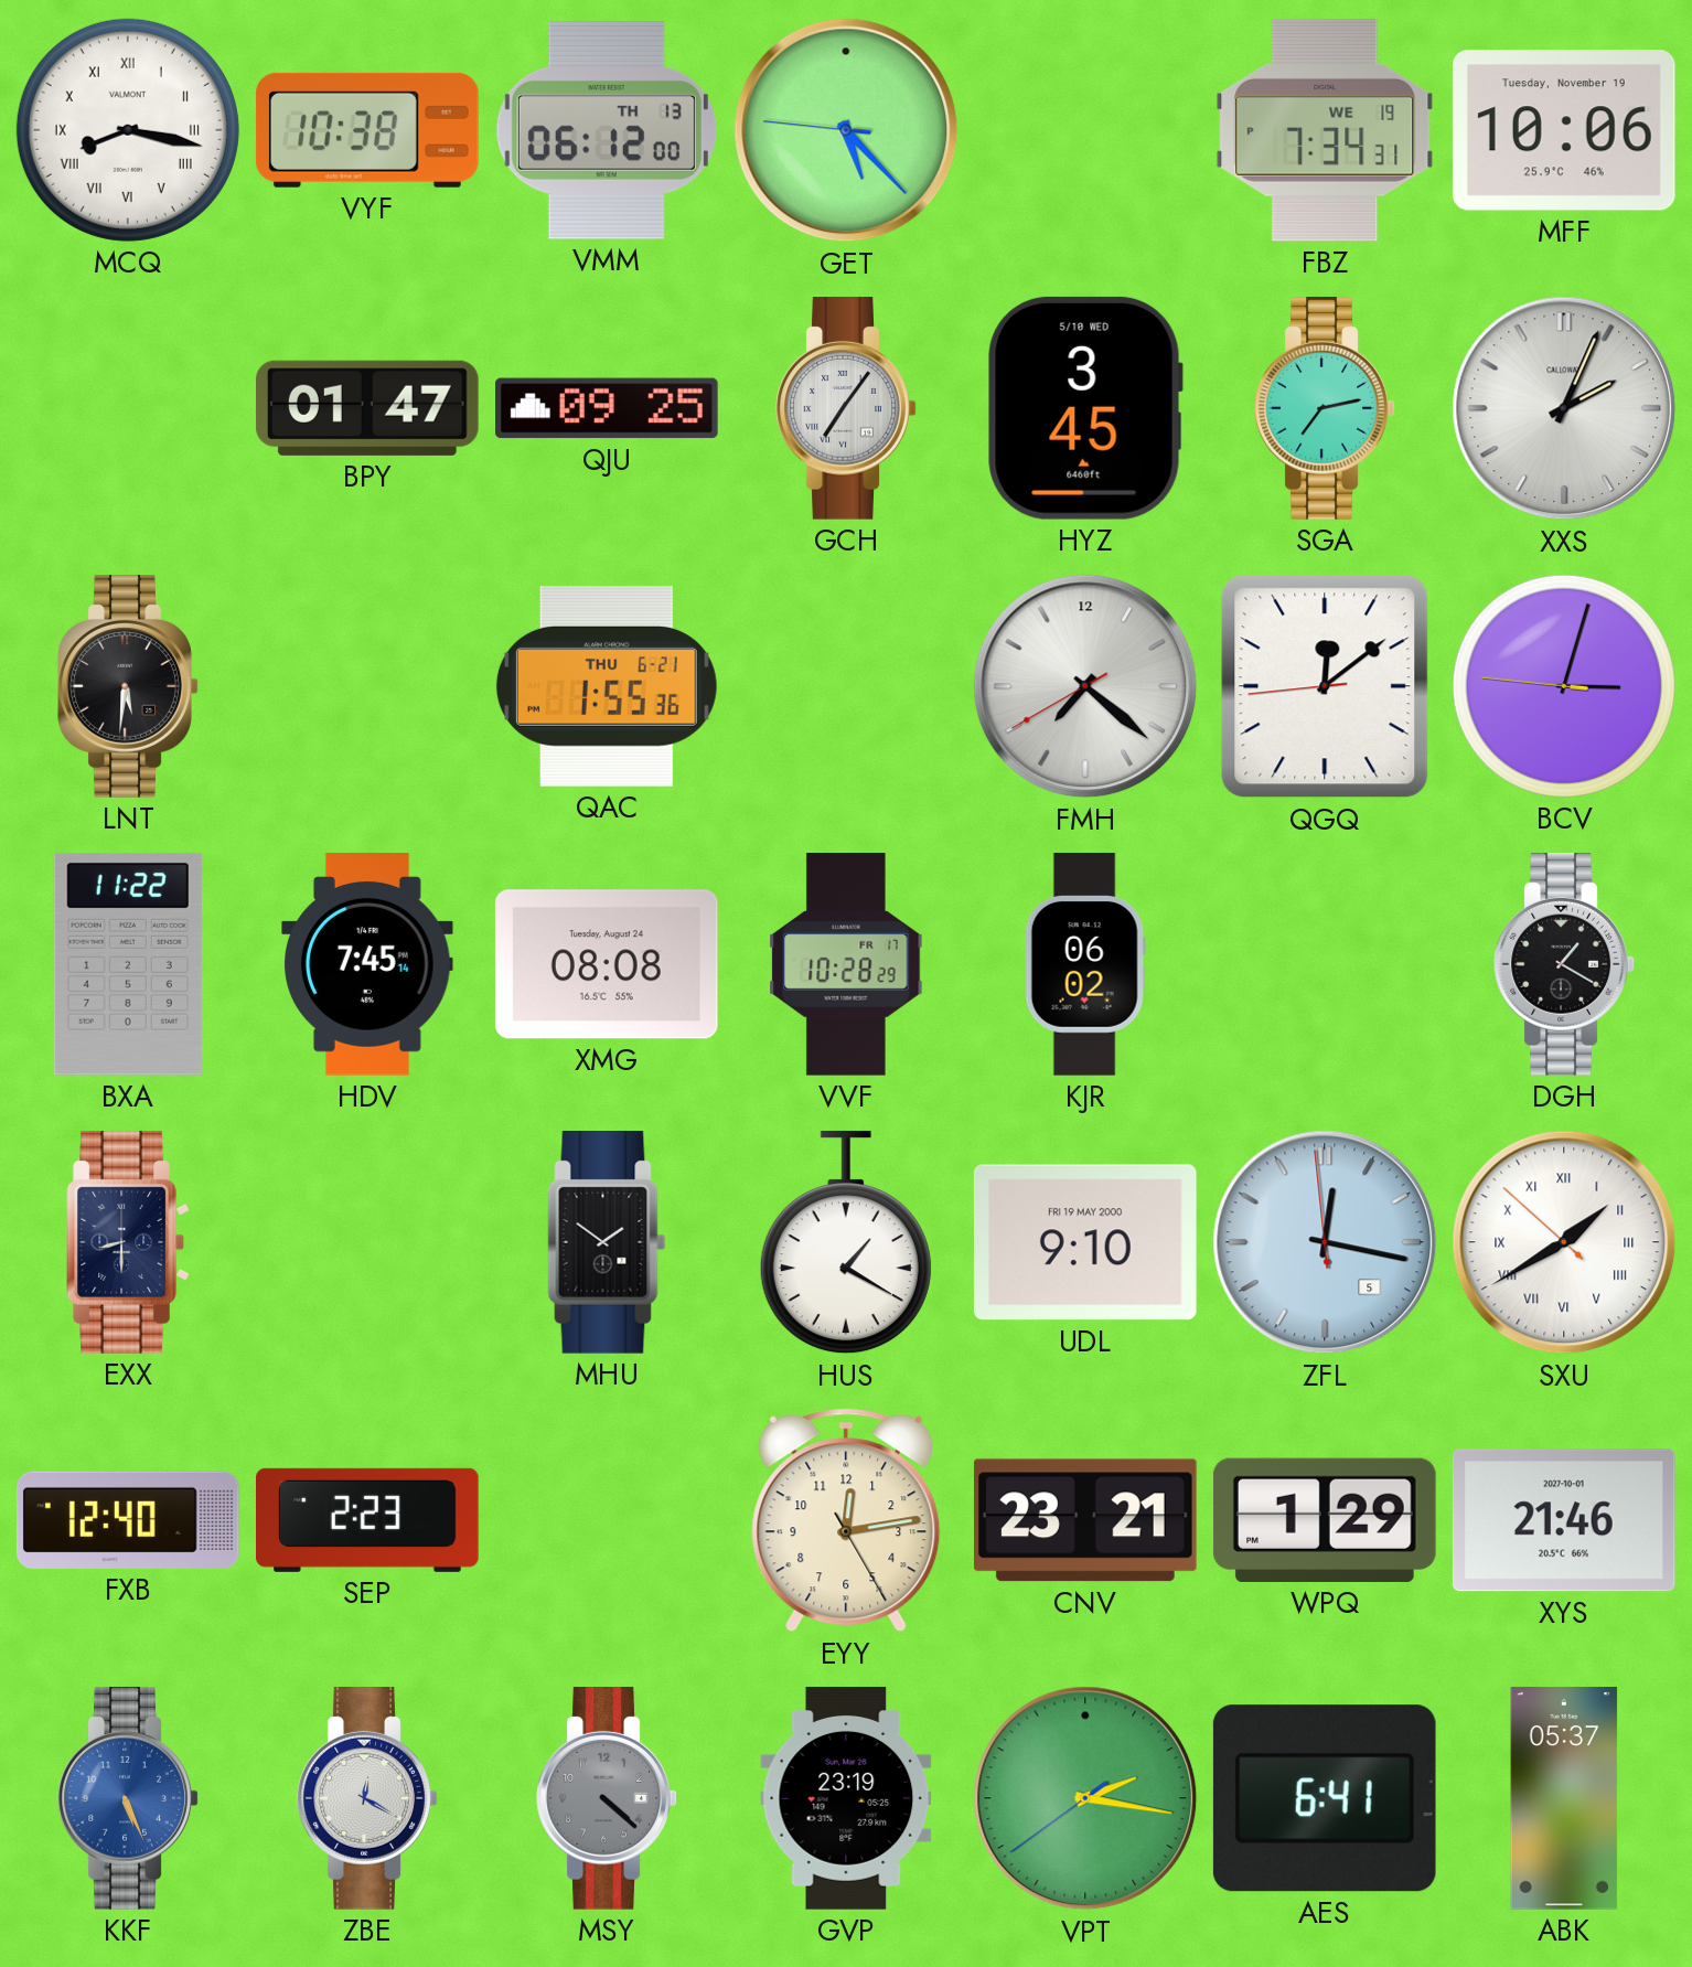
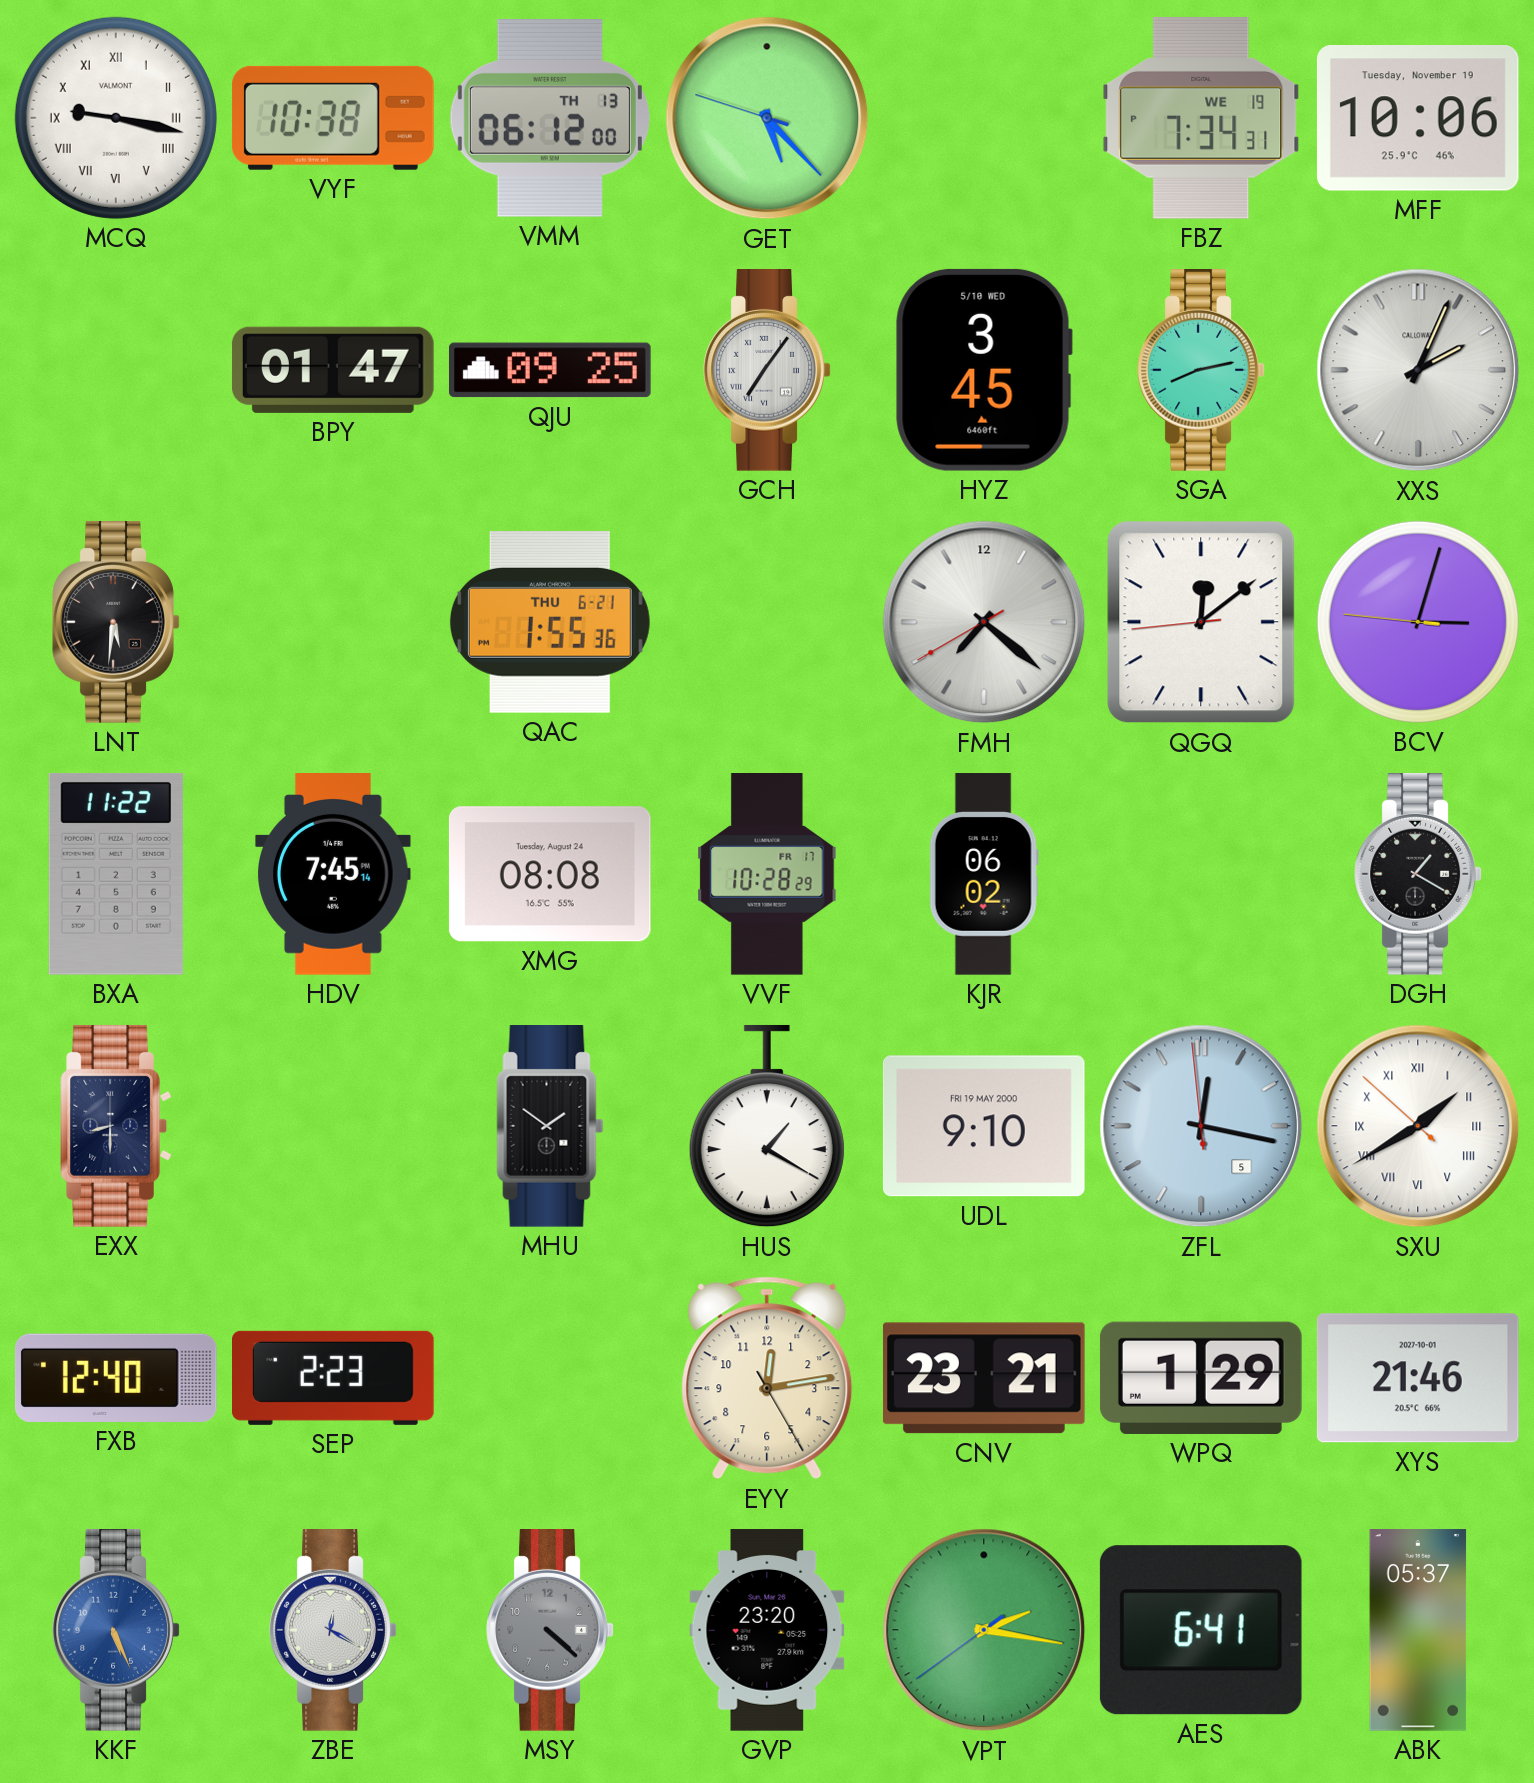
MCQ: 8:17 -> 9:17 (116, 118)
GET: 5:22:46 -> 5:22:48 (767, 118)
SGA: 7:13 -> 8:13 (1201, 371)
GVP: 23:19 -> 23:20 (767, 1630)
